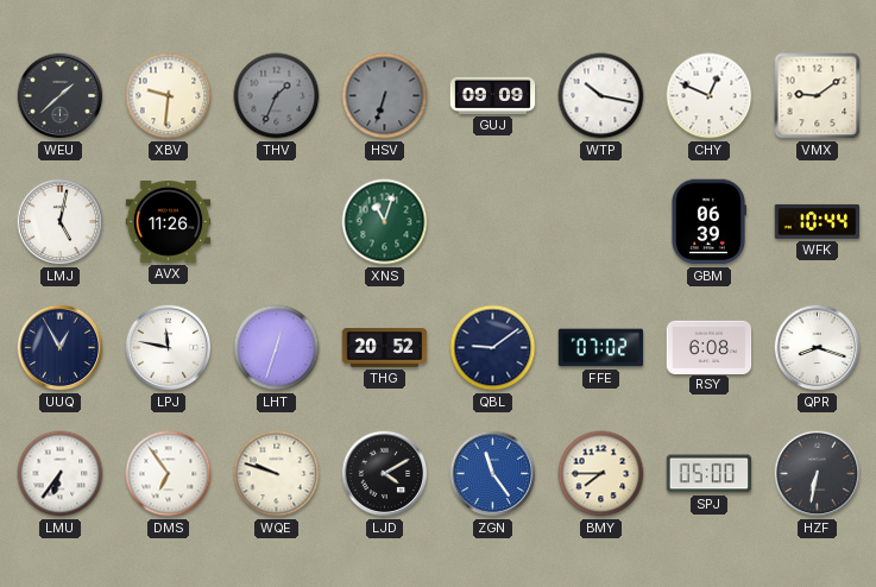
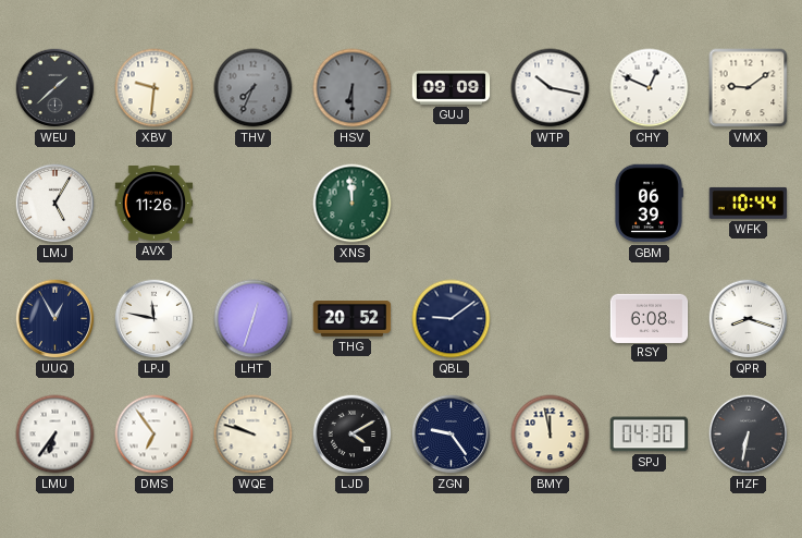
THV: 1:34 -> 7:34 (254, 88)
HSV: 6:33 -> 6:30 (353, 88)
LMJ: 5:02 -> 5:05 (55, 204)
XNS: 11:03 -> 11:59 (353, 204)
FFE: 07:02 -> none (601, 348)
ZGN: 11:24 -> 9:24 (452, 435)
ZGN dial: blue -> navy (452, 435)
BMY: 7:45 -> 11:58 (551, 435)
SPJ: 05:00 -> 04:30 (650, 435)
